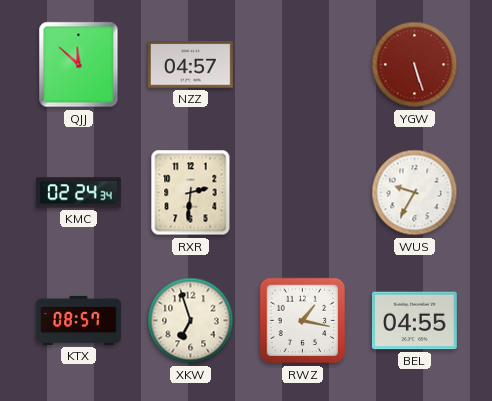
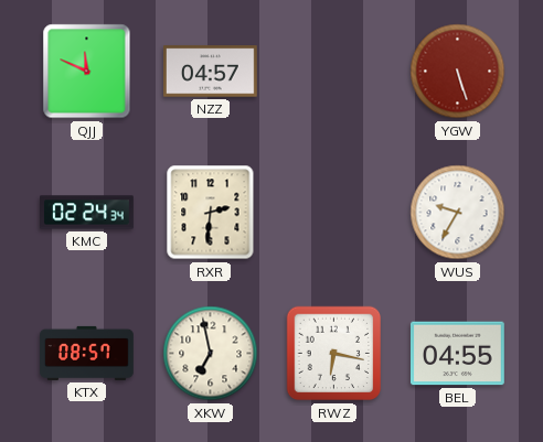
QJJ: 11:52 -> 11:49 (87, 72)
XKW: 6:57 -> 6:58 (211, 354)
RWZ: 1:17 -> 6:17 (334, 354)
